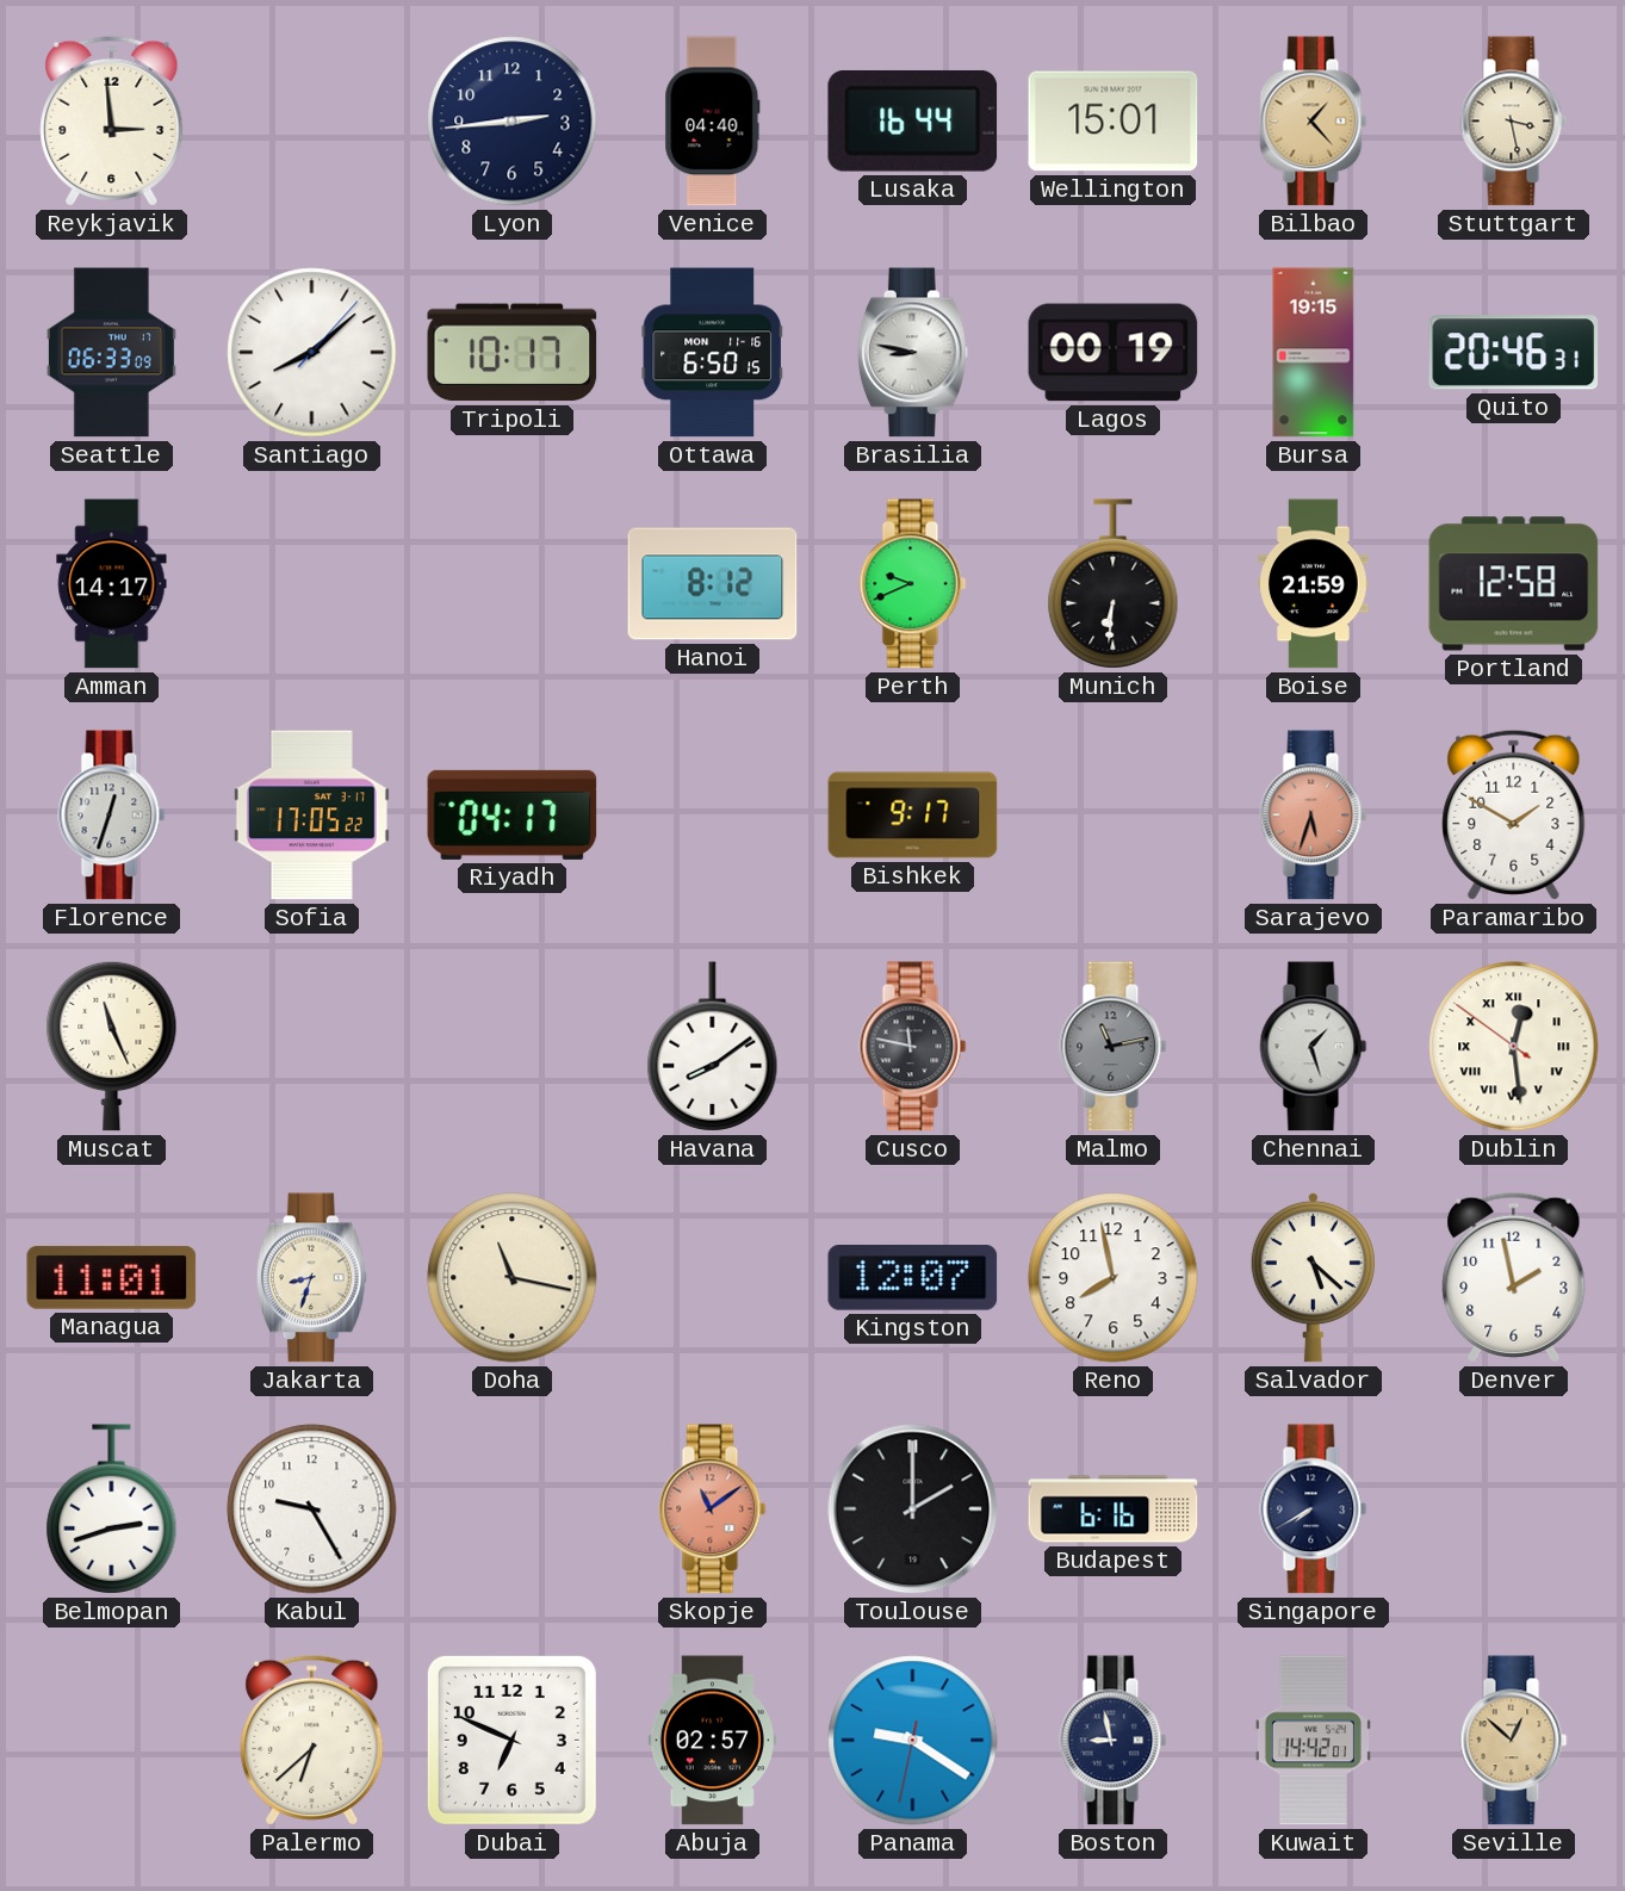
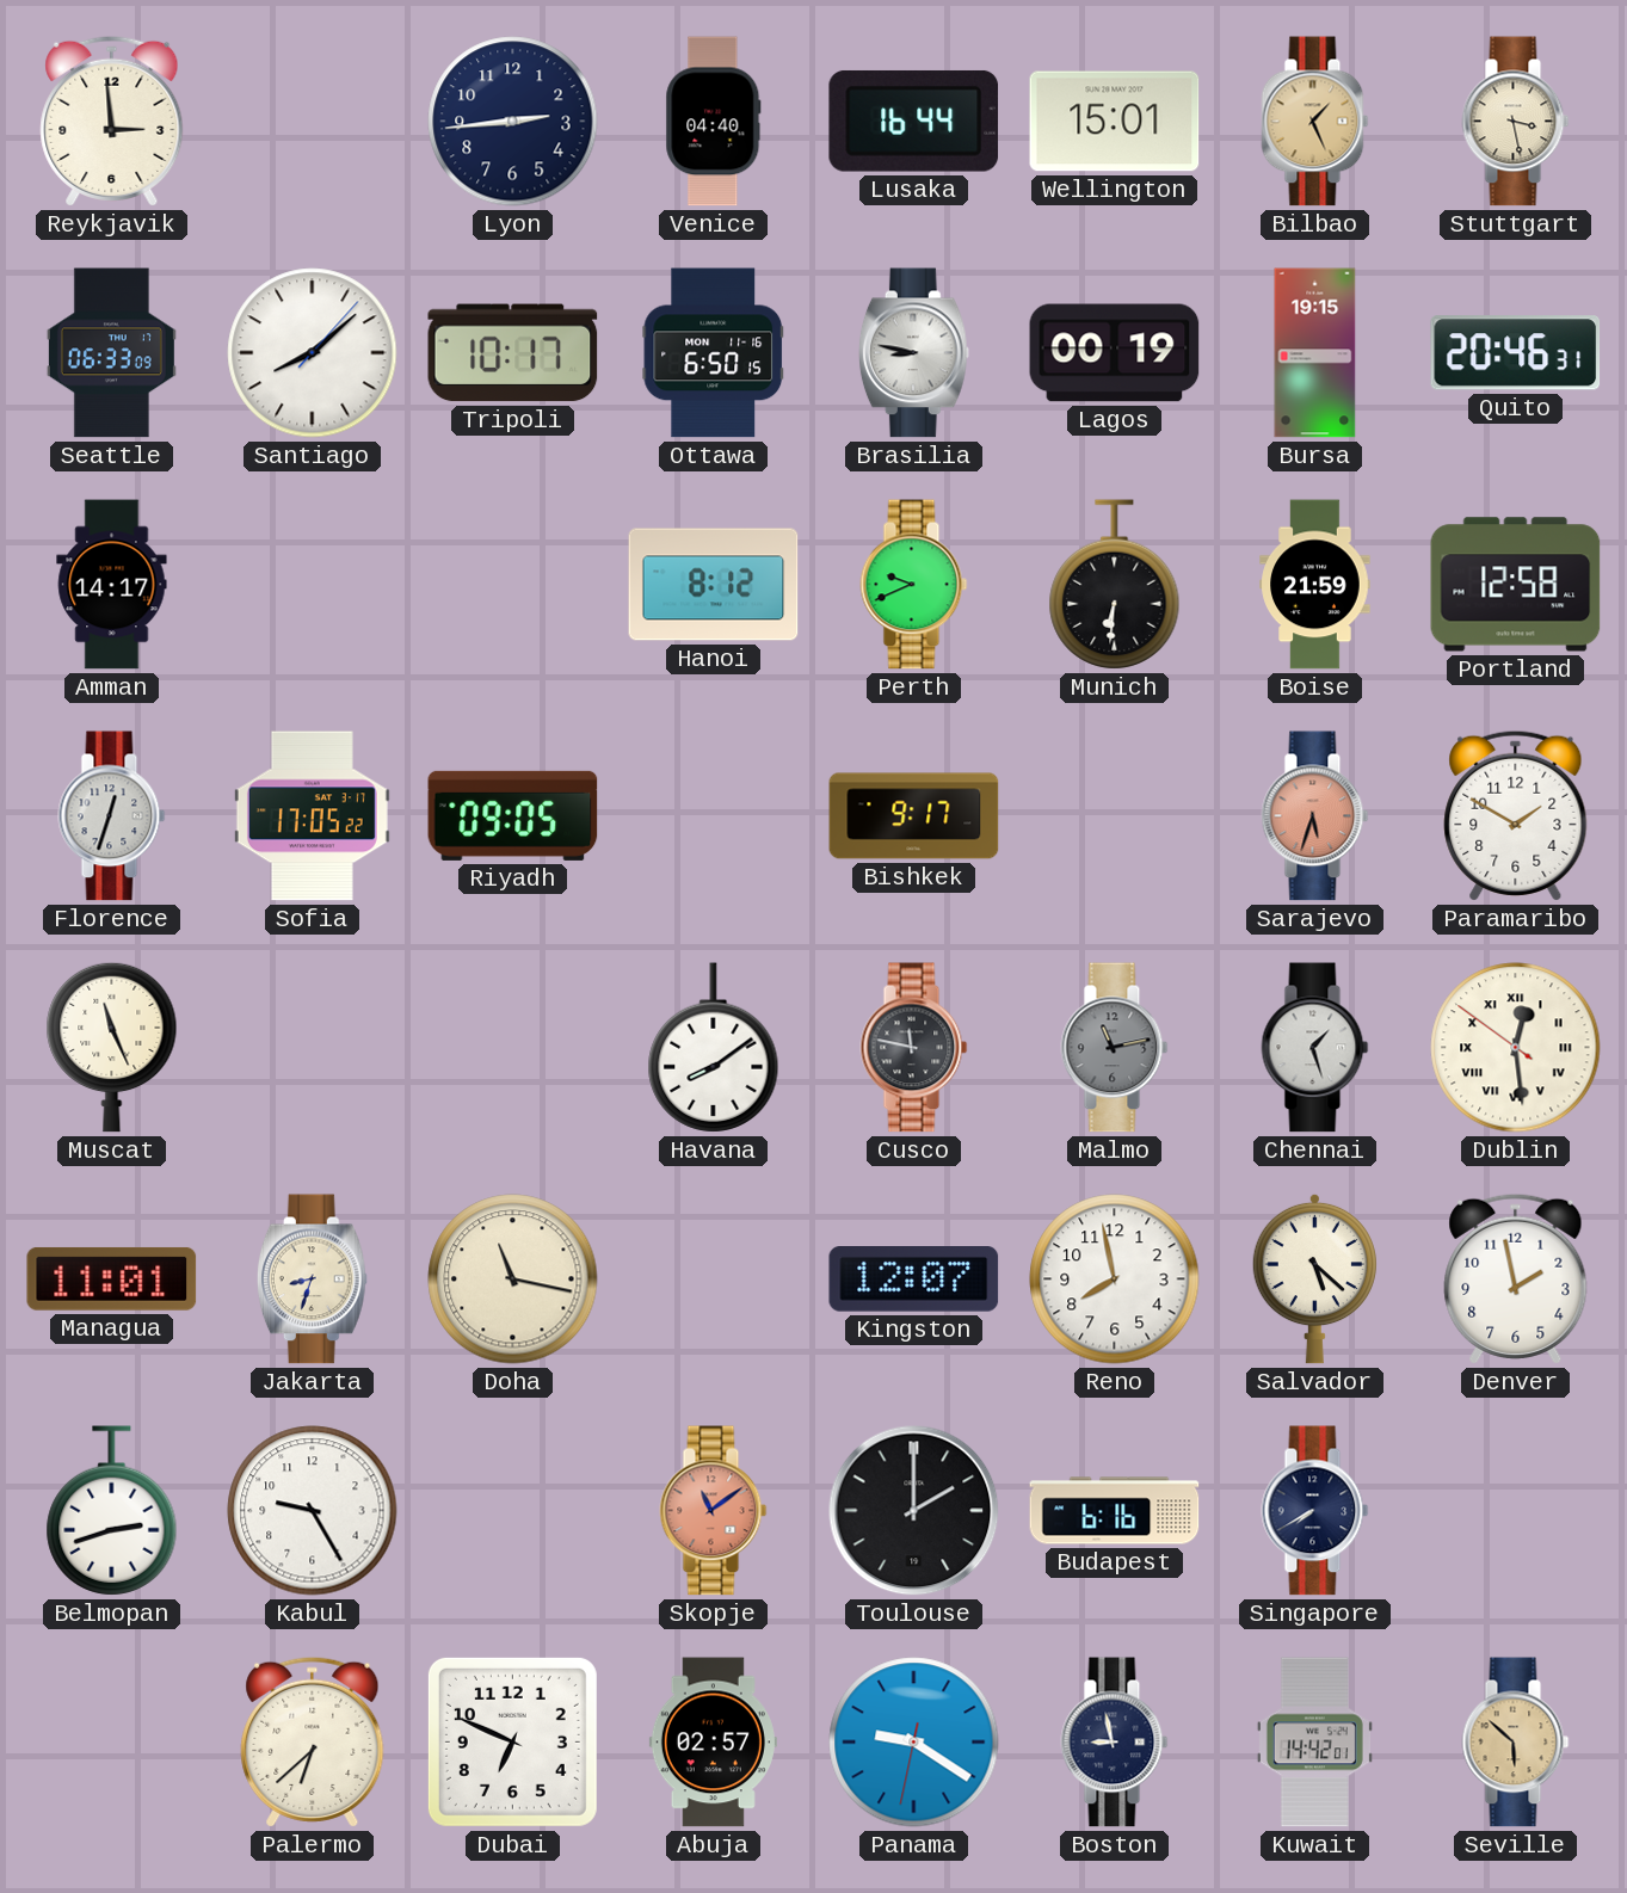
Bilbao: 1:23 -> 1:26 (1315, 122)
Riyadh: 04:17 -> 09:05 (513, 815)
Seville: 12:52 -> 5:52 (1516, 1743)
